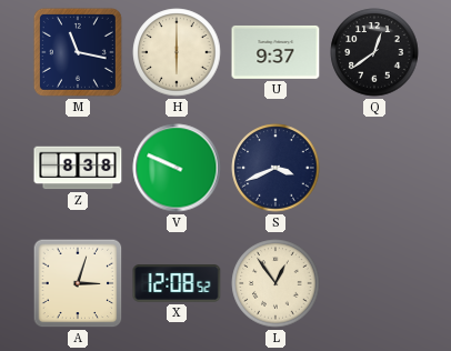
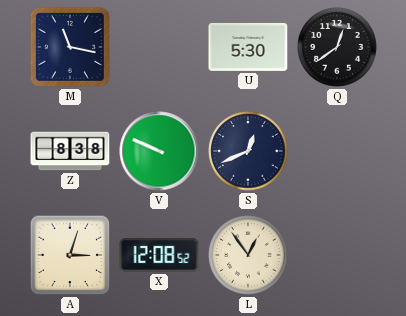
H: 6:00 -> none (177, 52)
U: 9:37 -> 5:30 (248, 47)
S: 3:41 -> 12:41 (248, 151)
